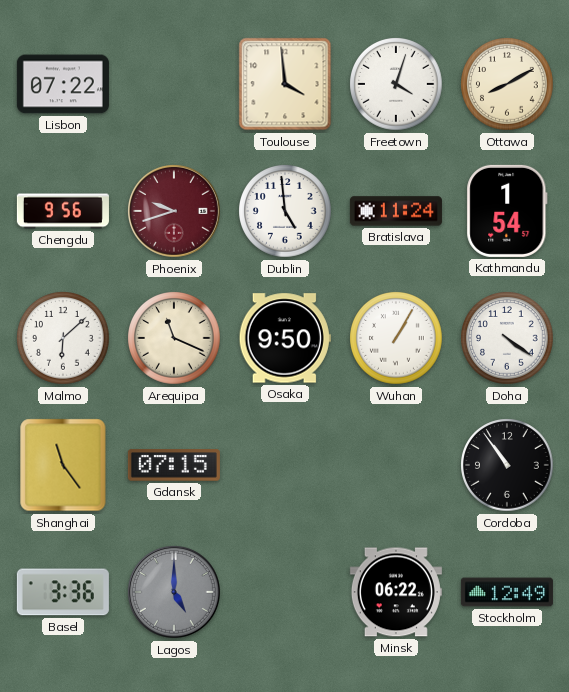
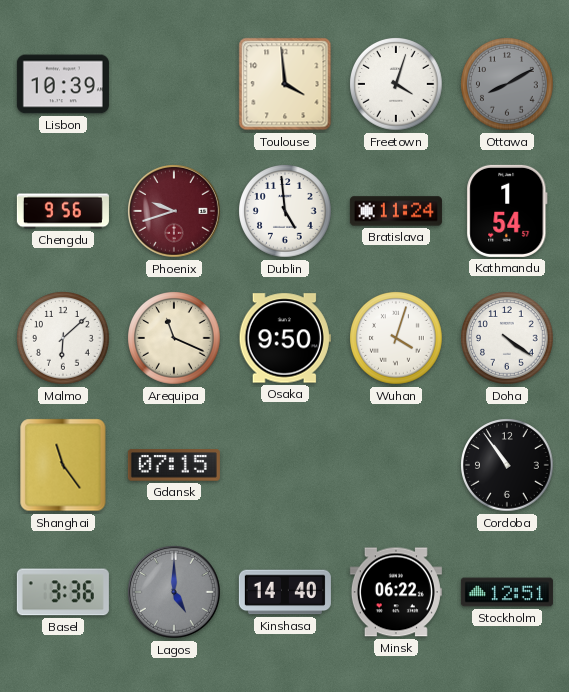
Lisbon: 07:22 -> 10:39 (63, 84)
Ottawa dial: cream -> grey (507, 84)
Wuhan: 1:05 -> 4:03 (396, 338)
Kinshasa: none -> 14:40 (285, 592)
Stockholm: 12:49 -> 12:51 (507, 592)
